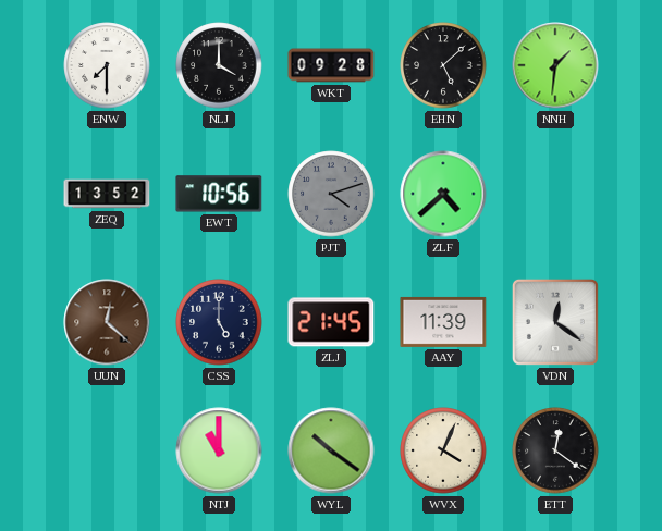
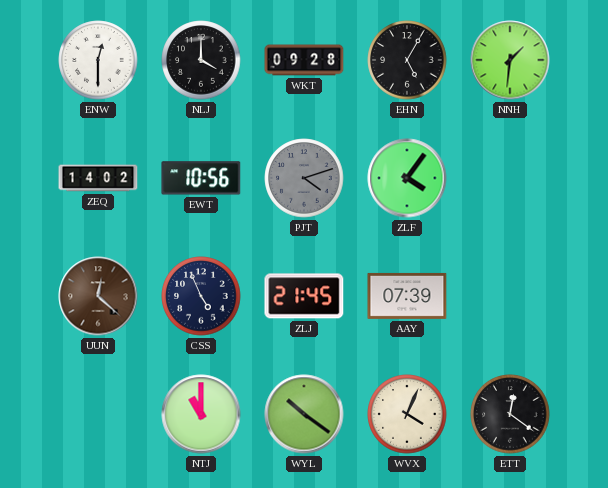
ENW: 7:30 -> 12:30 (98, 60)
EHN: 5:08 -> 5:05 (407, 60)
ZEQ: 13:52 -> 14:02 (98, 178)
ZLF: 4:38 -> 4:06 (407, 178)
CSS: 5:00 -> 4:56 (201, 296)
AAY: 11:39 -> 07:39 (407, 296)
VDN: 12:21 -> none (555, 322)
